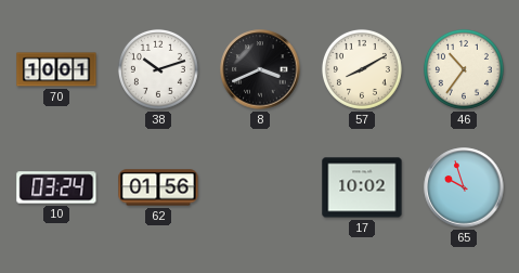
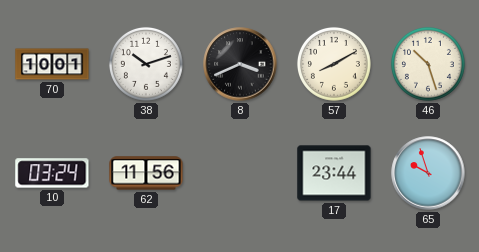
46: 10:36 -> 10:27 (428, 64)
62: 01:56 -> 11:56 (146, 173)
17: 10:02 -> 23:44 (334, 173)
